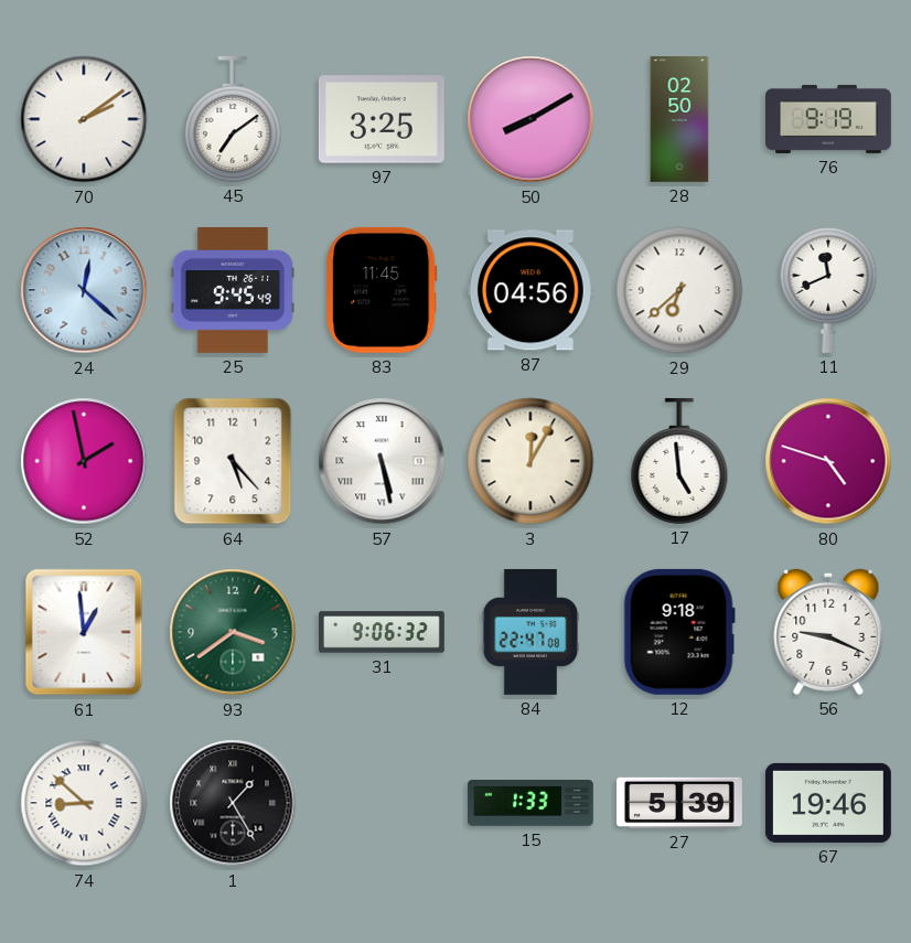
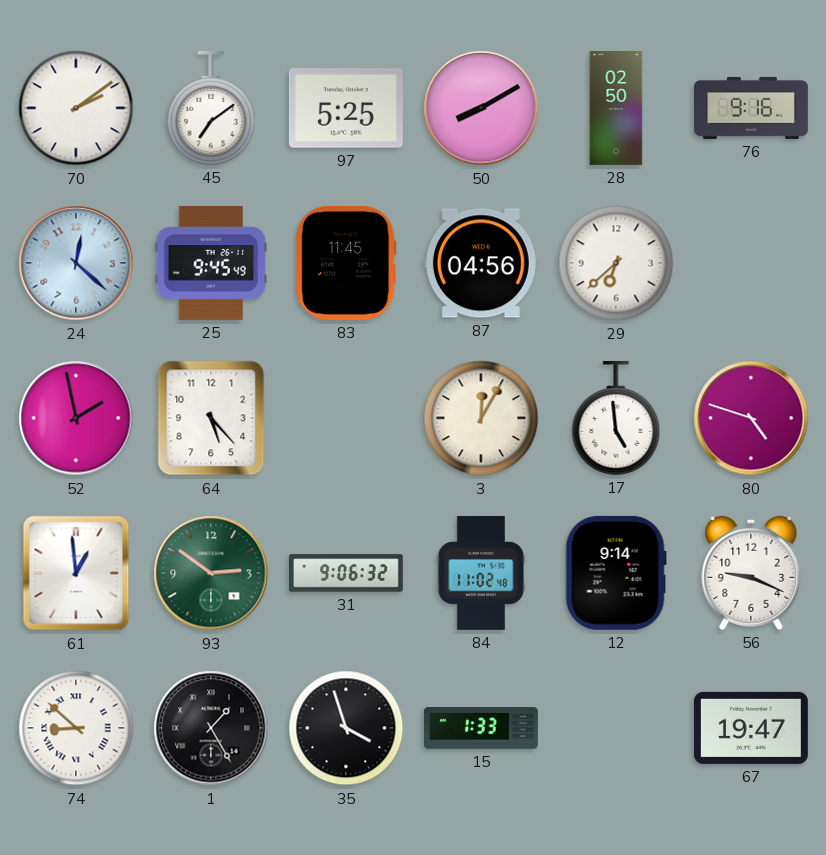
97: 3:25 -> 5:25 (346, 108)
76: 9:19 -> 9:16 (752, 108)
11: 11:41 -> none (828, 290)
57: 5:28 -> none (382, 461)
93: 3:39 -> 2:51 (211, 573)
84: 22:47 -> 11:02 (481, 573)
12: 9:18 -> 9:14 (616, 573)
35: none -> 3:57 (346, 728)
27: 5:39 -> none (679, 803)
67: 19:46 -> 19:47 (751, 728)
